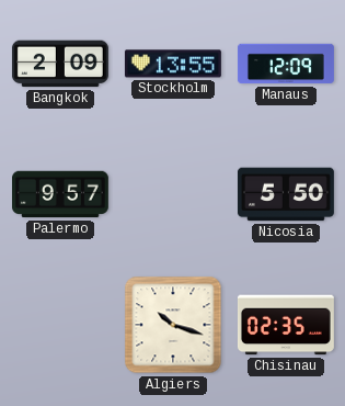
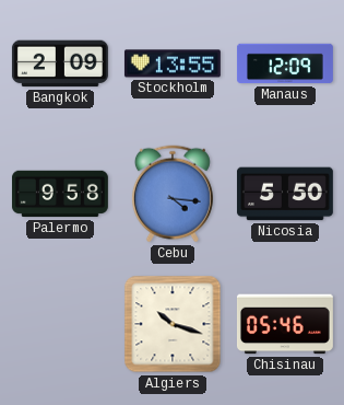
Palermo: 9:57 -> 9:58 (60, 194)
Cebu: none -> 4:16 (173, 194)
Chisinau: 02:35 -> 05:46 (285, 324)
